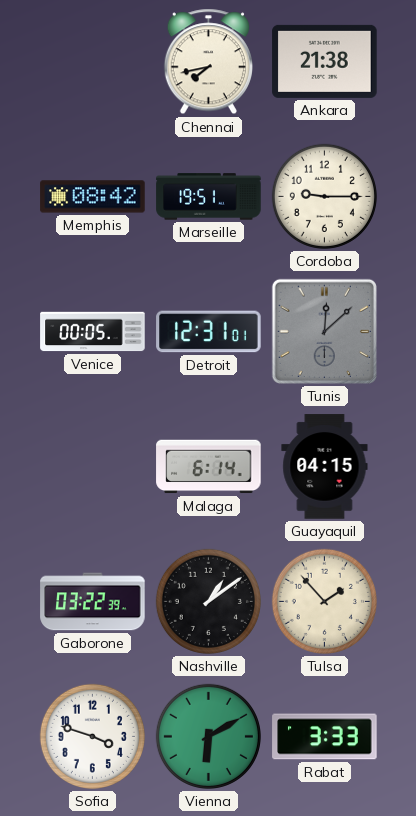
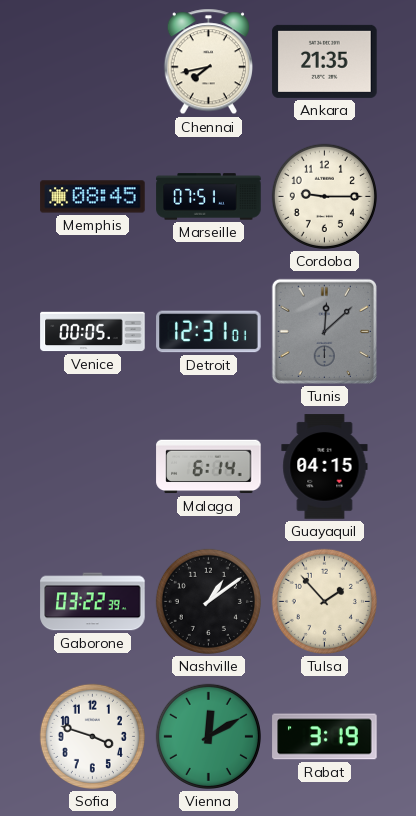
Ankara: 21:38 -> 21:35 (325, 61)
Memphis: 08:42 -> 08:45 (93, 197)
Marseille: 19:51 -> 07:51 (209, 197)
Vienna: 6:10 -> 12:10 (208, 736)
Rabat: 3:33 -> 3:19 (325, 737)
